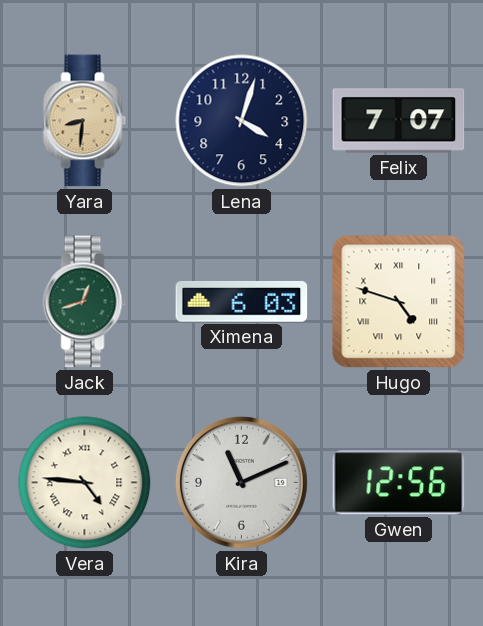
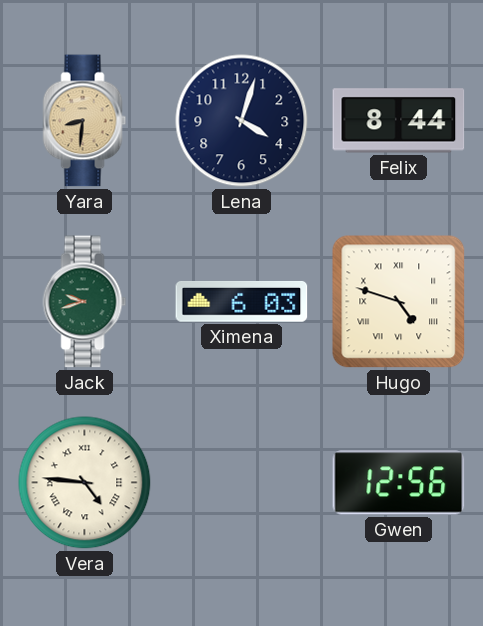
Felix: 7:07 -> 8:44 (399, 121)
Jack: 12:42 -> 9:42 (85, 302)
Kira: 11:11 -> none (242, 483)
